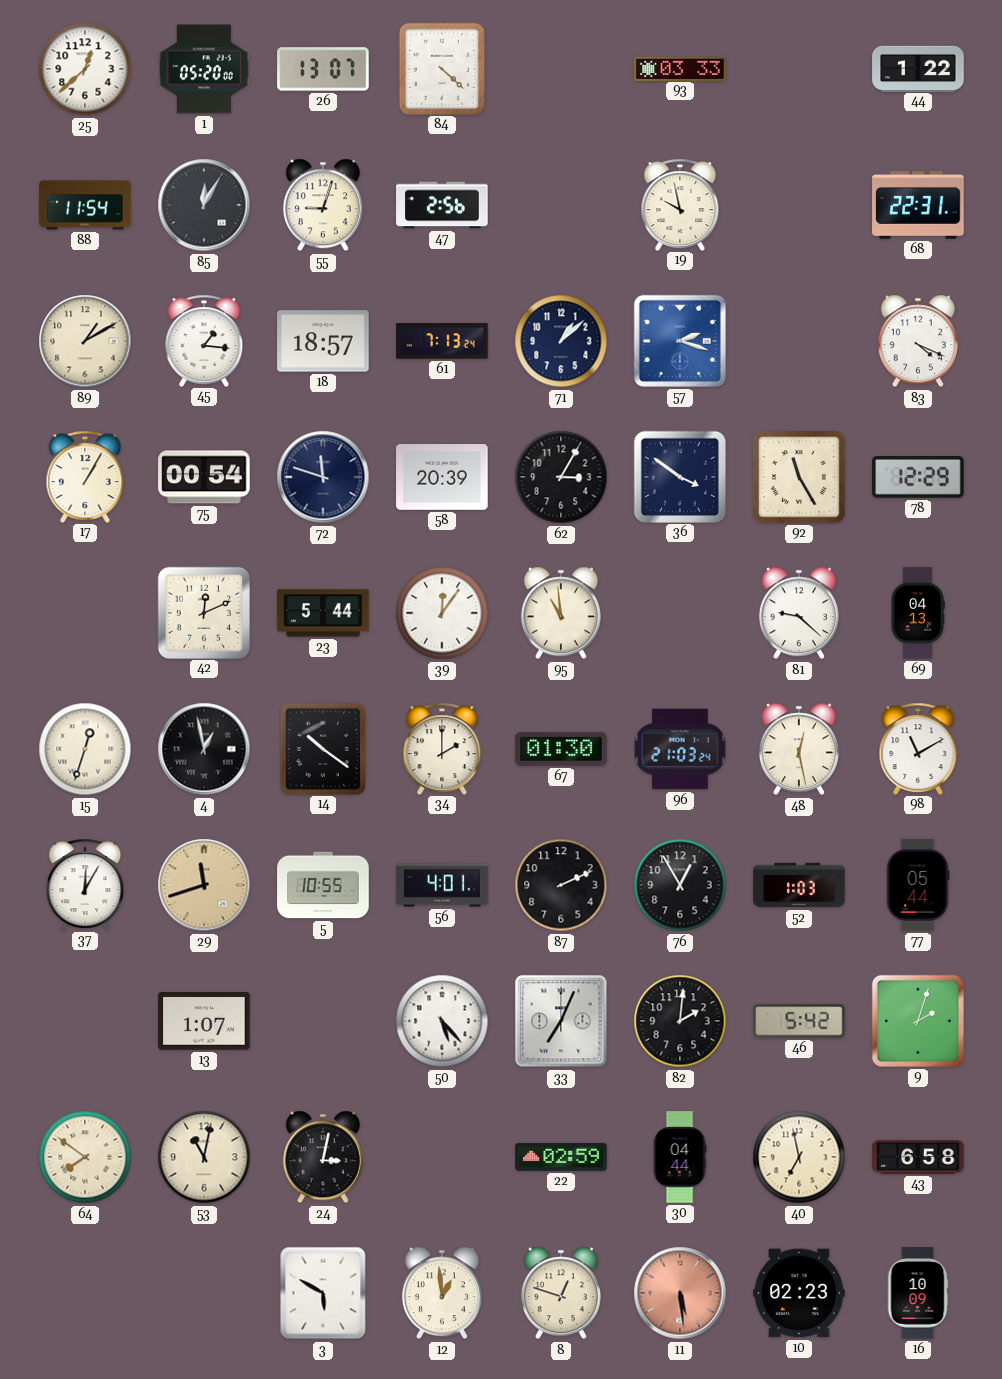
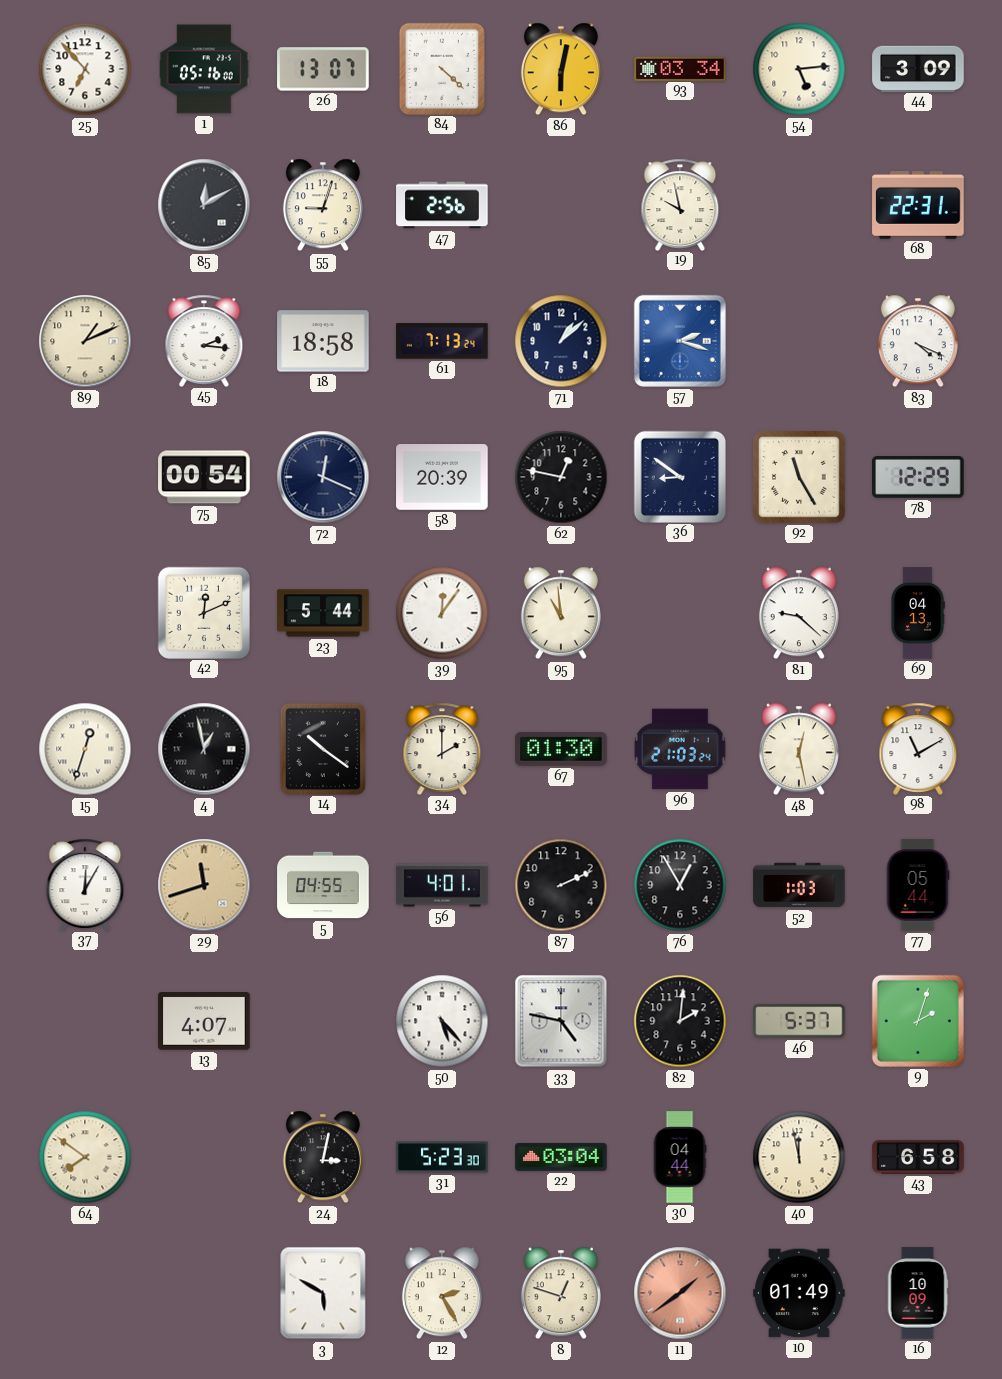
25: 12:38 -> 6:53 (85, 69)
1: 05:20 -> 05:16 (204, 69)
86: none -> 6:02 (561, 69)
93: 03:33 -> 03:34 (680, 68)
54: none -> 5:14 (799, 69)
44: 1:22 -> 3:09 (918, 68)
88: 11:54 -> none (85, 205)
85: 12:05 -> 12:10 (204, 205)
89: 1:10 -> 1:11 (85, 341)
45: 1:16 -> 2:16 (204, 340)
18: 18:57 -> 18:58 (323, 341)
17: 1:05 -> none (85, 476)
72: 11:48 -> 12:19 (323, 477)
62: 3:05 -> 12:47 (561, 477)
36: 3:51 -> 8:51 (679, 476)
5: 10:55 -> 04:55 (323, 885)
13: 1:07 -> 4:07 (204, 1022)
33: 7:04 -> 4:47 (561, 1021)
46: 5:42 -> 5:37 (799, 1021)
53: 11:02 -> none (204, 1157)
31: none -> 5:23 (442, 1157)
22: 02:59 -> 03:04 (561, 1157)
40: 6:58 -> 11:58 (799, 1157)
12: 12:59 -> 2:25 (442, 1293)
11: 5:29 -> 1:39 (680, 1293)
10: 02:23 -> 01:49 (799, 1293)
